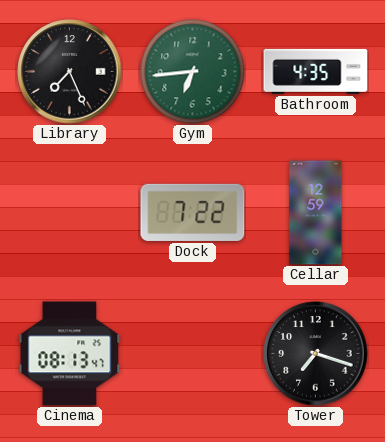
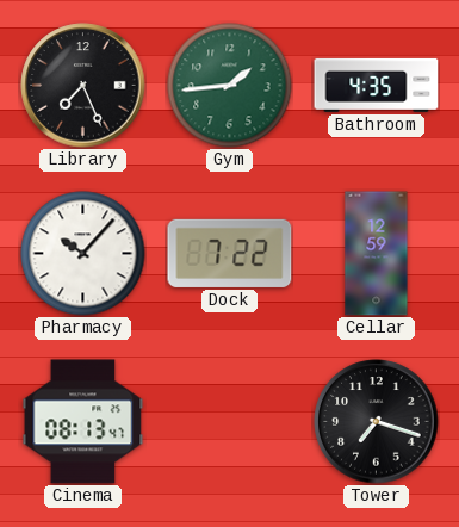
Gym: 6:44 -> 1:44 (230, 86)
Pharmacy: none -> 10:07 (83, 254)
